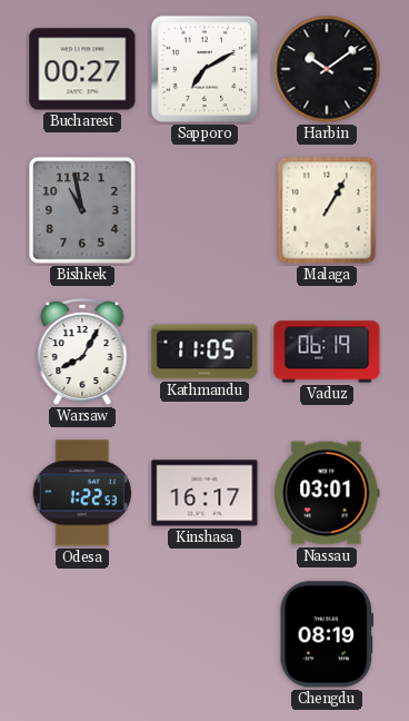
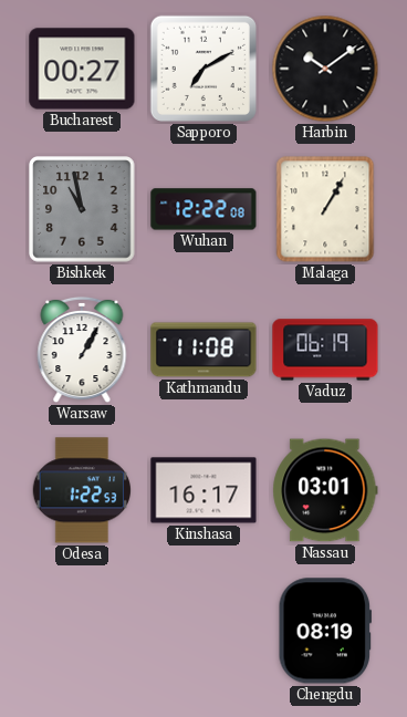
Wuhan: none -> 12:22 (203, 209)
Warsaw: 8:05 -> 1:05 (82, 350)
Kathmandu: 11:05 -> 11:08 (203, 350)
